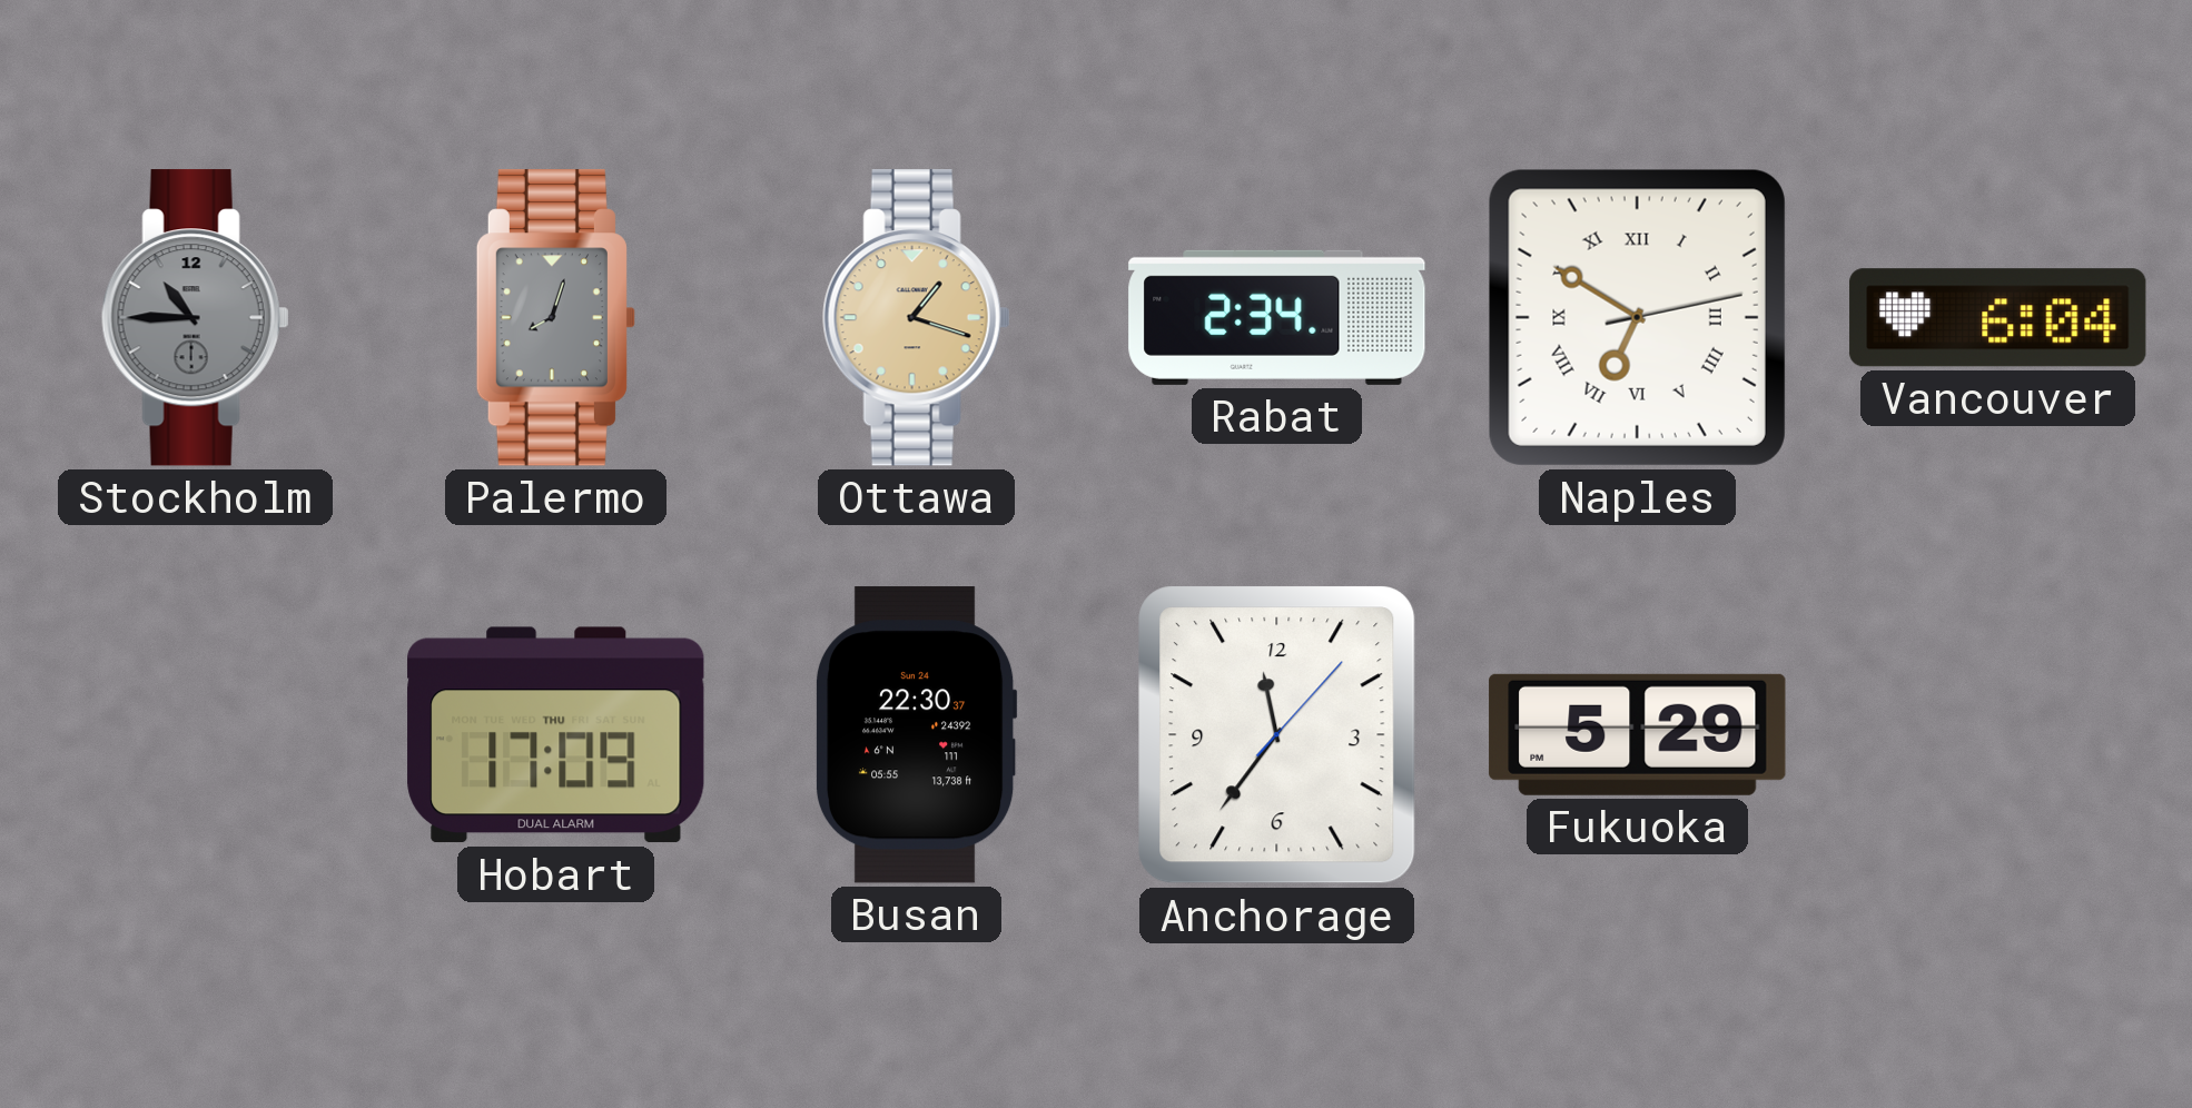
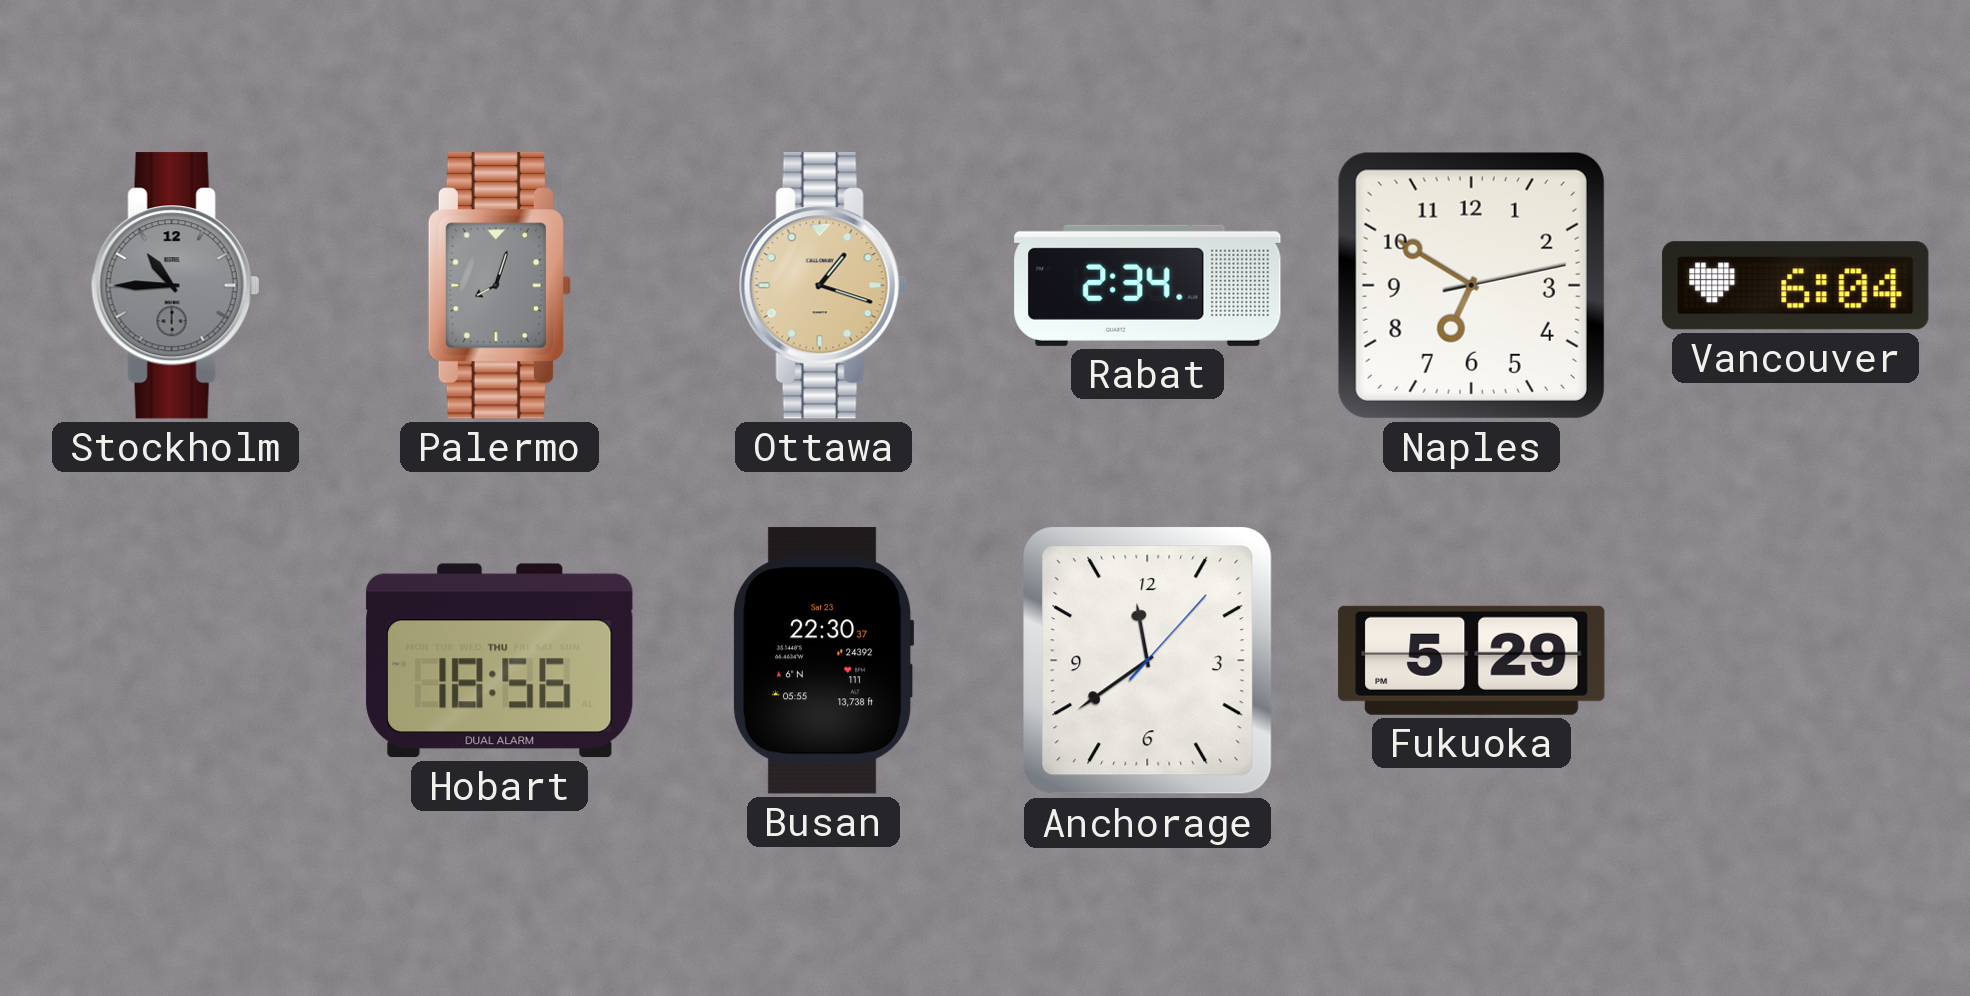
Naples numerals: Roman -> Arabic (1471, 285)
Hobart: 17:09 -> 18:56 (500, 661)
Busan date: Sun 24 -> Sat 23 (823, 661)
Anchorage: 11:36 -> 11:39 (1148, 661)
